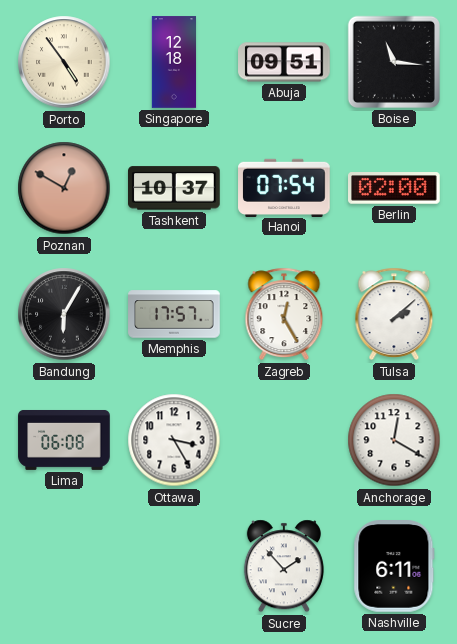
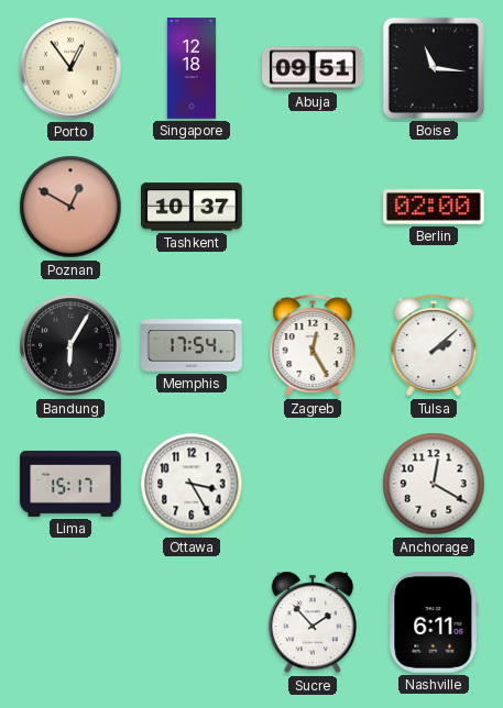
Porto: 4:54 -> 12:54 (70, 68)
Hanoi: 07:54 -> none (284, 187)
Memphis: 17:57 -> 17:54 (192, 345)
Lima: 06:08 -> 15:17 (70, 484)
